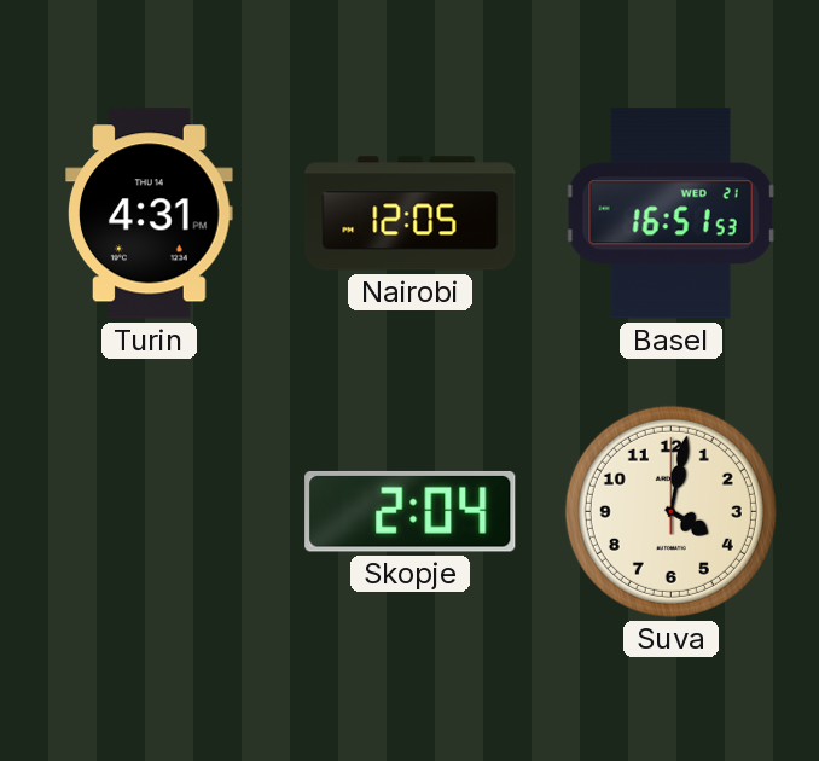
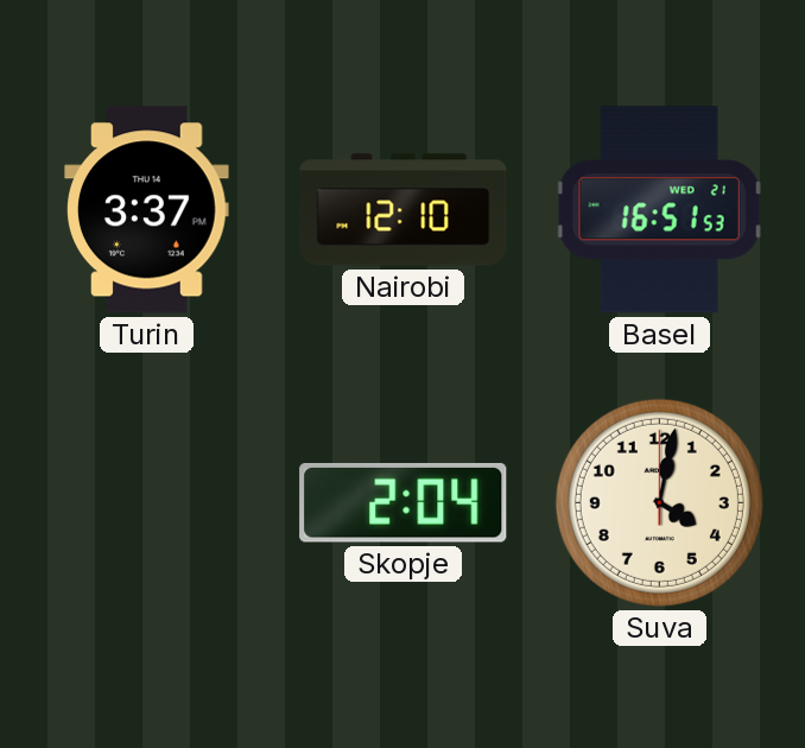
Turin: 4:31 -> 3:37 (147, 210)
Nairobi: 12:05 -> 12:10 (404, 210)
